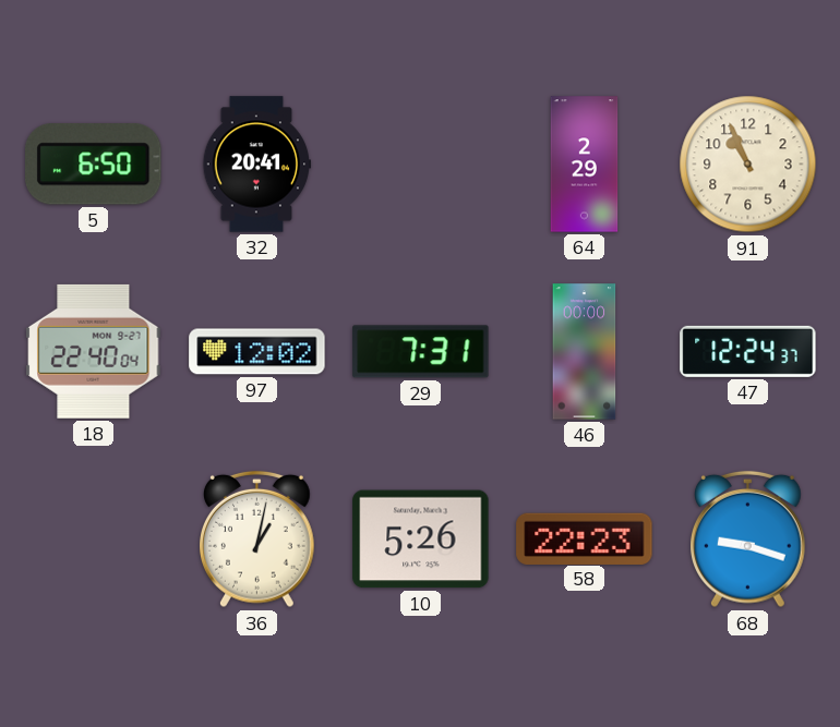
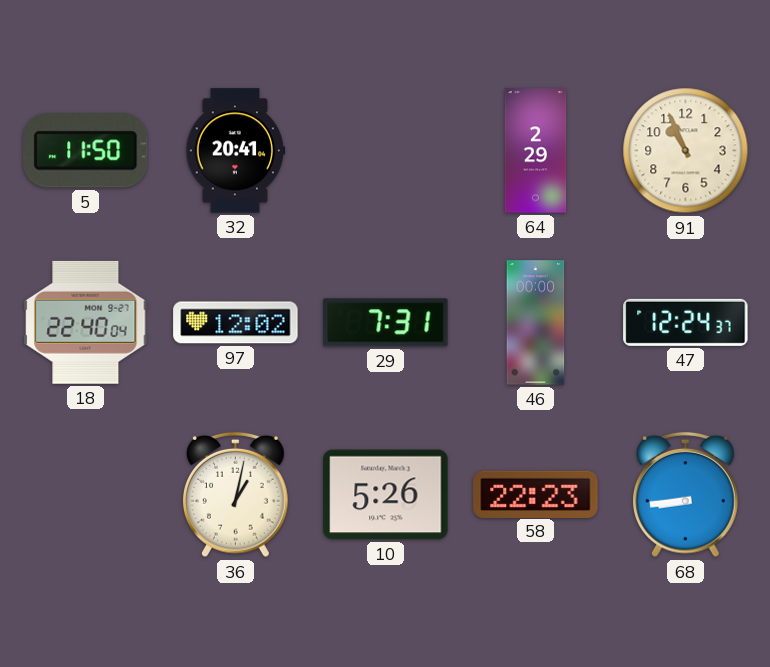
5: 6:50 -> 11:50 (86, 151)
68: 9:18 -> 8:44 (686, 495)
